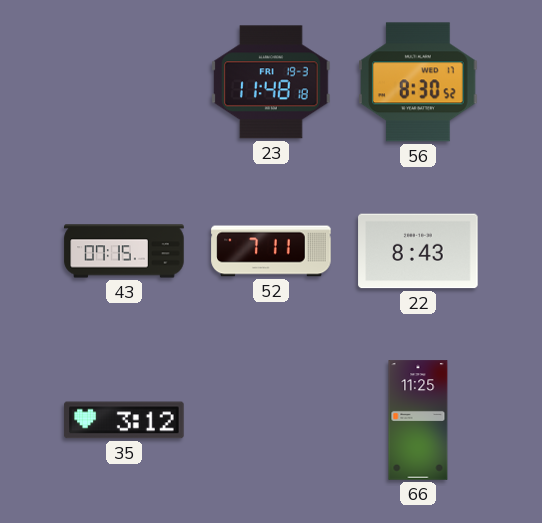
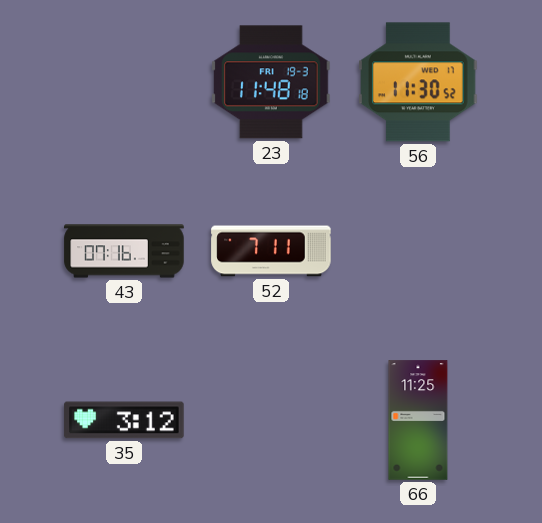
56: 8:30 -> 11:30 (418, 82)
43: 07:15 -> 07:16 (124, 251)
22: 8:43 -> none (418, 251)
